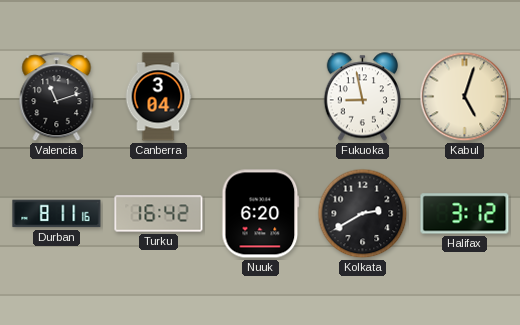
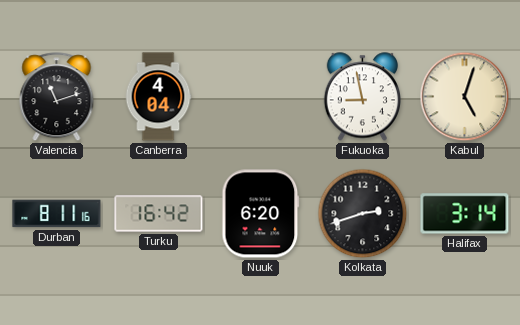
Canberra: 3:04 -> 4:04 (158, 97)
Kolkata: 2:40 -> 2:42 (363, 214)
Halifax: 3:12 -> 3:14 (465, 214)
